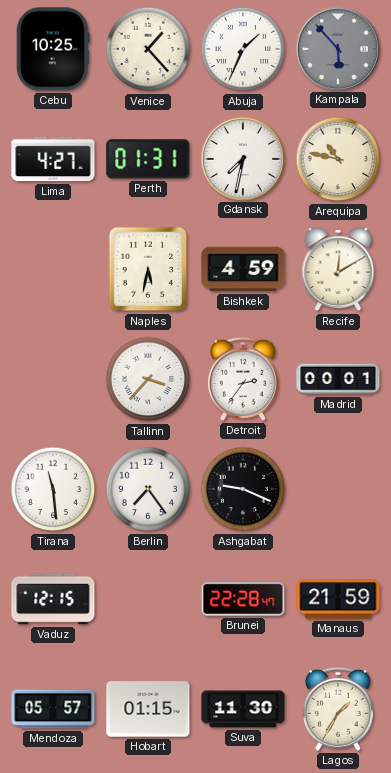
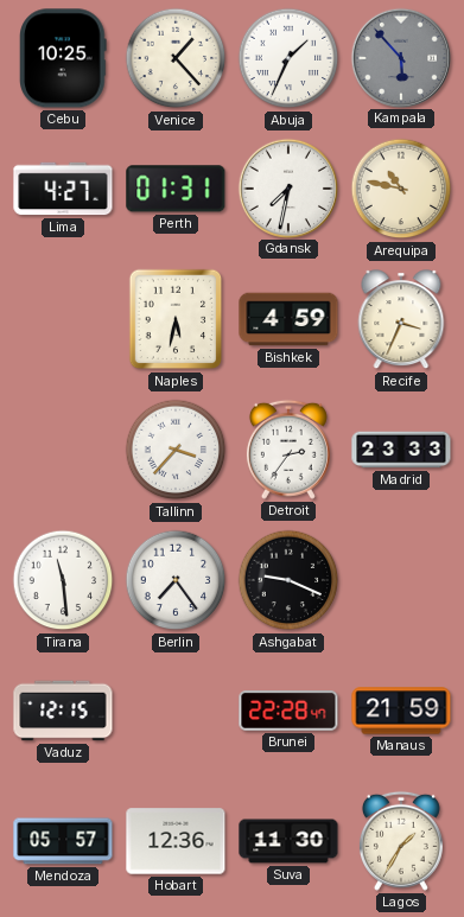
Recife: 12:10 -> 3:34 (401, 320)
Madrid: 00:01 -> 23:33 (401, 450)
Hobart: 01:15 -> 12:36 (176, 841)
